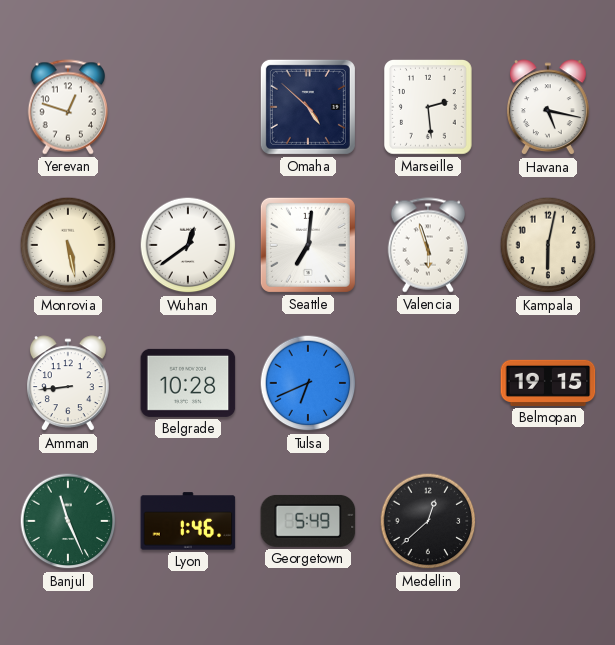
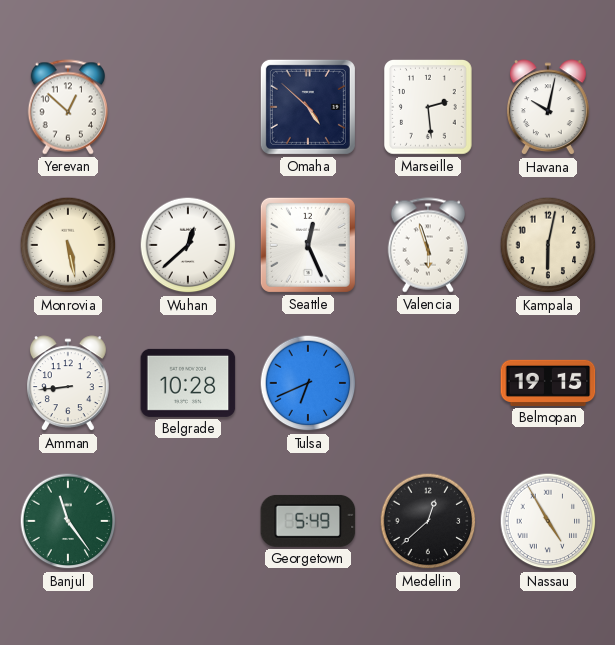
Yerevan: 12:48 -> 12:52 (67, 107)
Havana: 5:17 -> 10:02 (548, 108)
Wuhan: 12:39 -> 12:38 (188, 245)
Seattle: 7:01 -> 12:26 (308, 245)
Banjul: 11:26 -> 11:24 (68, 521)
Lyon: 1:46 -> none (188, 521)
Nassau: none -> 4:55 (548, 521)
